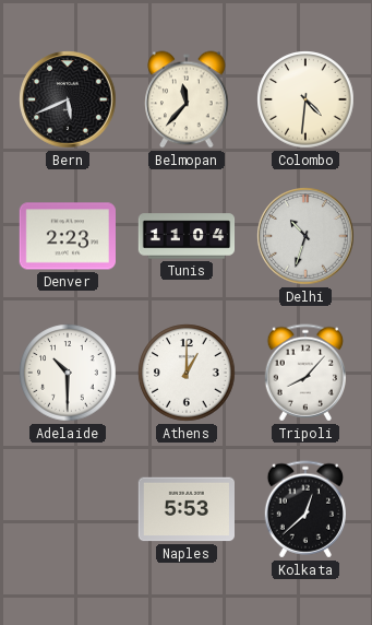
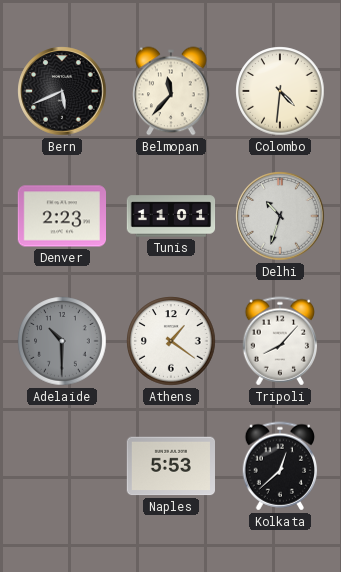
Tunis: 11:04 -> 11:01 (171, 216)
Adelaide dial: white -> grey (62, 341)
Athens: 1:00 -> 1:21 (171, 341)
